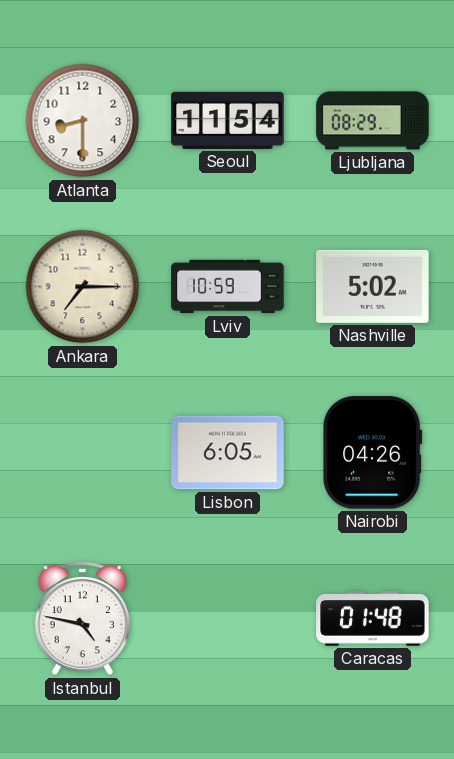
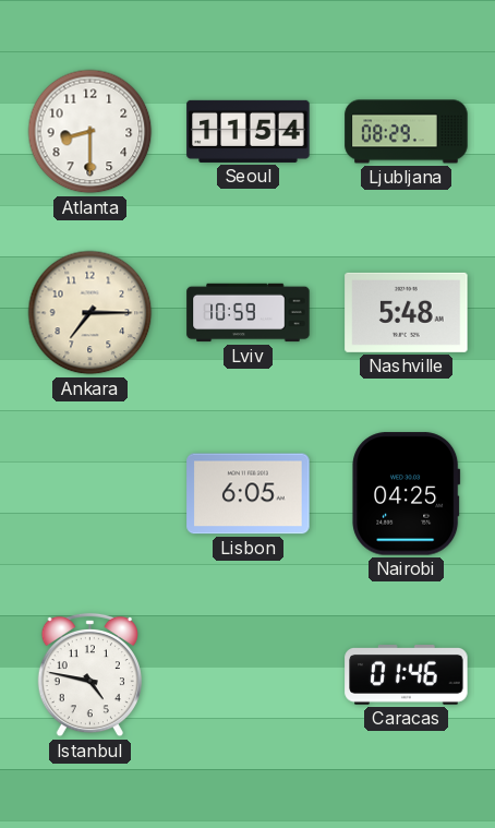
Nashville: 5:02 -> 5:48 (407, 312)
Nairobi: 04:26 -> 04:25 (407, 494)
Caracas: 01:48 -> 01:46 (407, 675)
